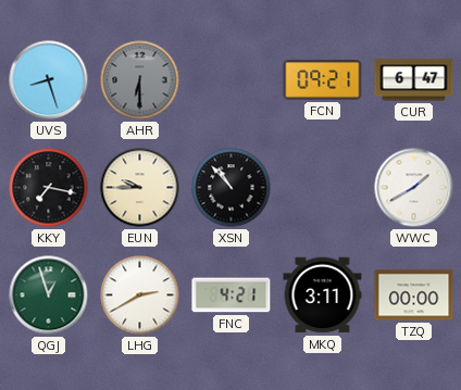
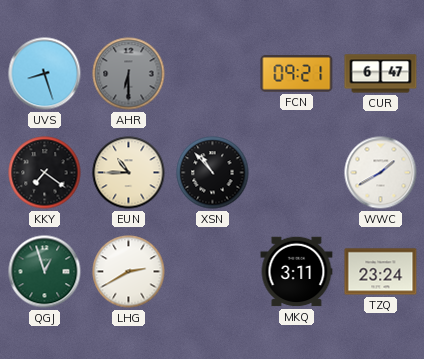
KKY: 7:17 -> 7:21 (45, 173)
EUN: 9:45 -> 10:45 (129, 173)
FNC: 4:21 -> none (232, 295)
TZQ: 00:00 -> 23:24 (381, 272)
